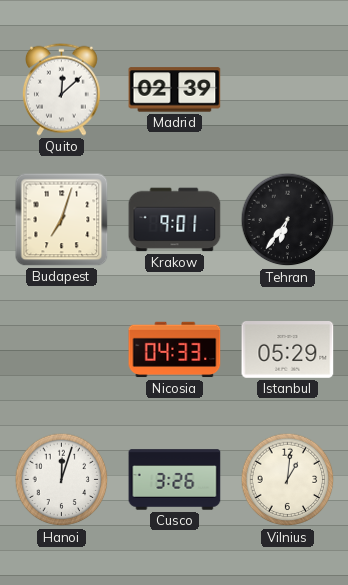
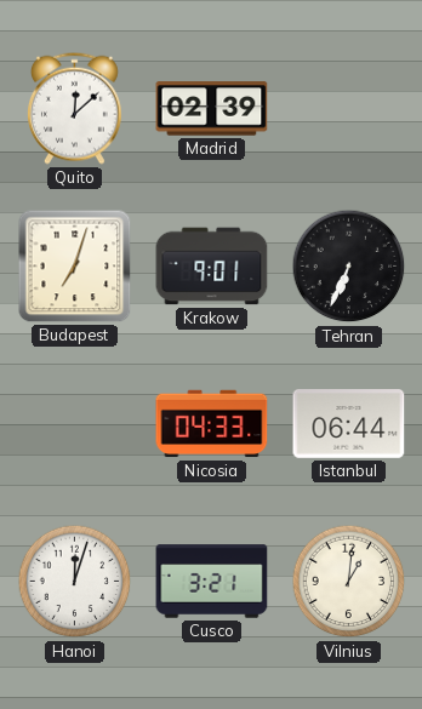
Tehran: 6:36 -> 6:34 (349, 267)
Istanbul: 05:29 -> 06:44 (349, 424)
Cusco: 3:26 -> 3:21 (212, 582)
